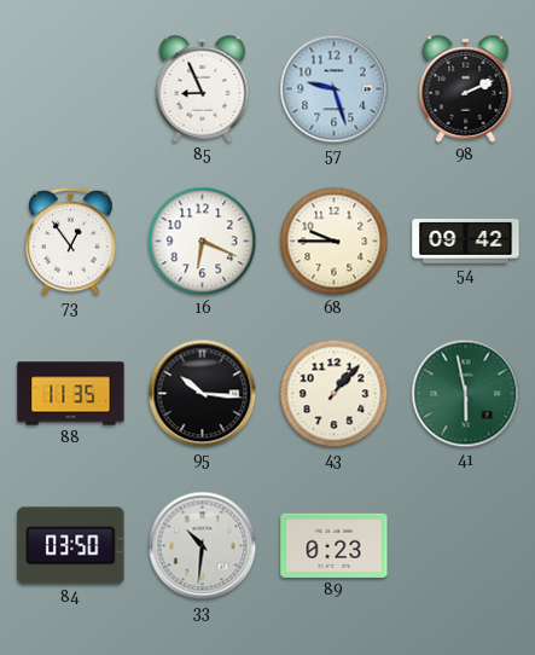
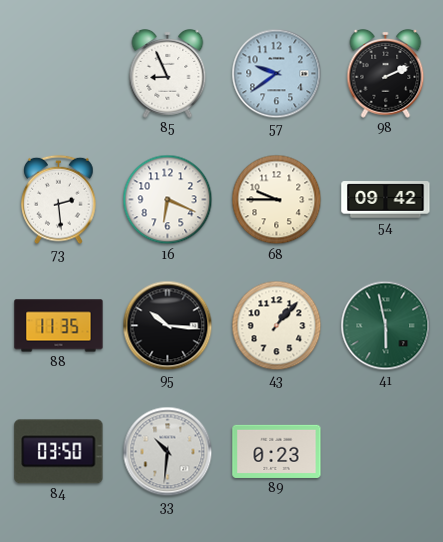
57: 9:27 -> 9:39 (277, 74)
73: 12:54 -> 2:29 (59, 200)
